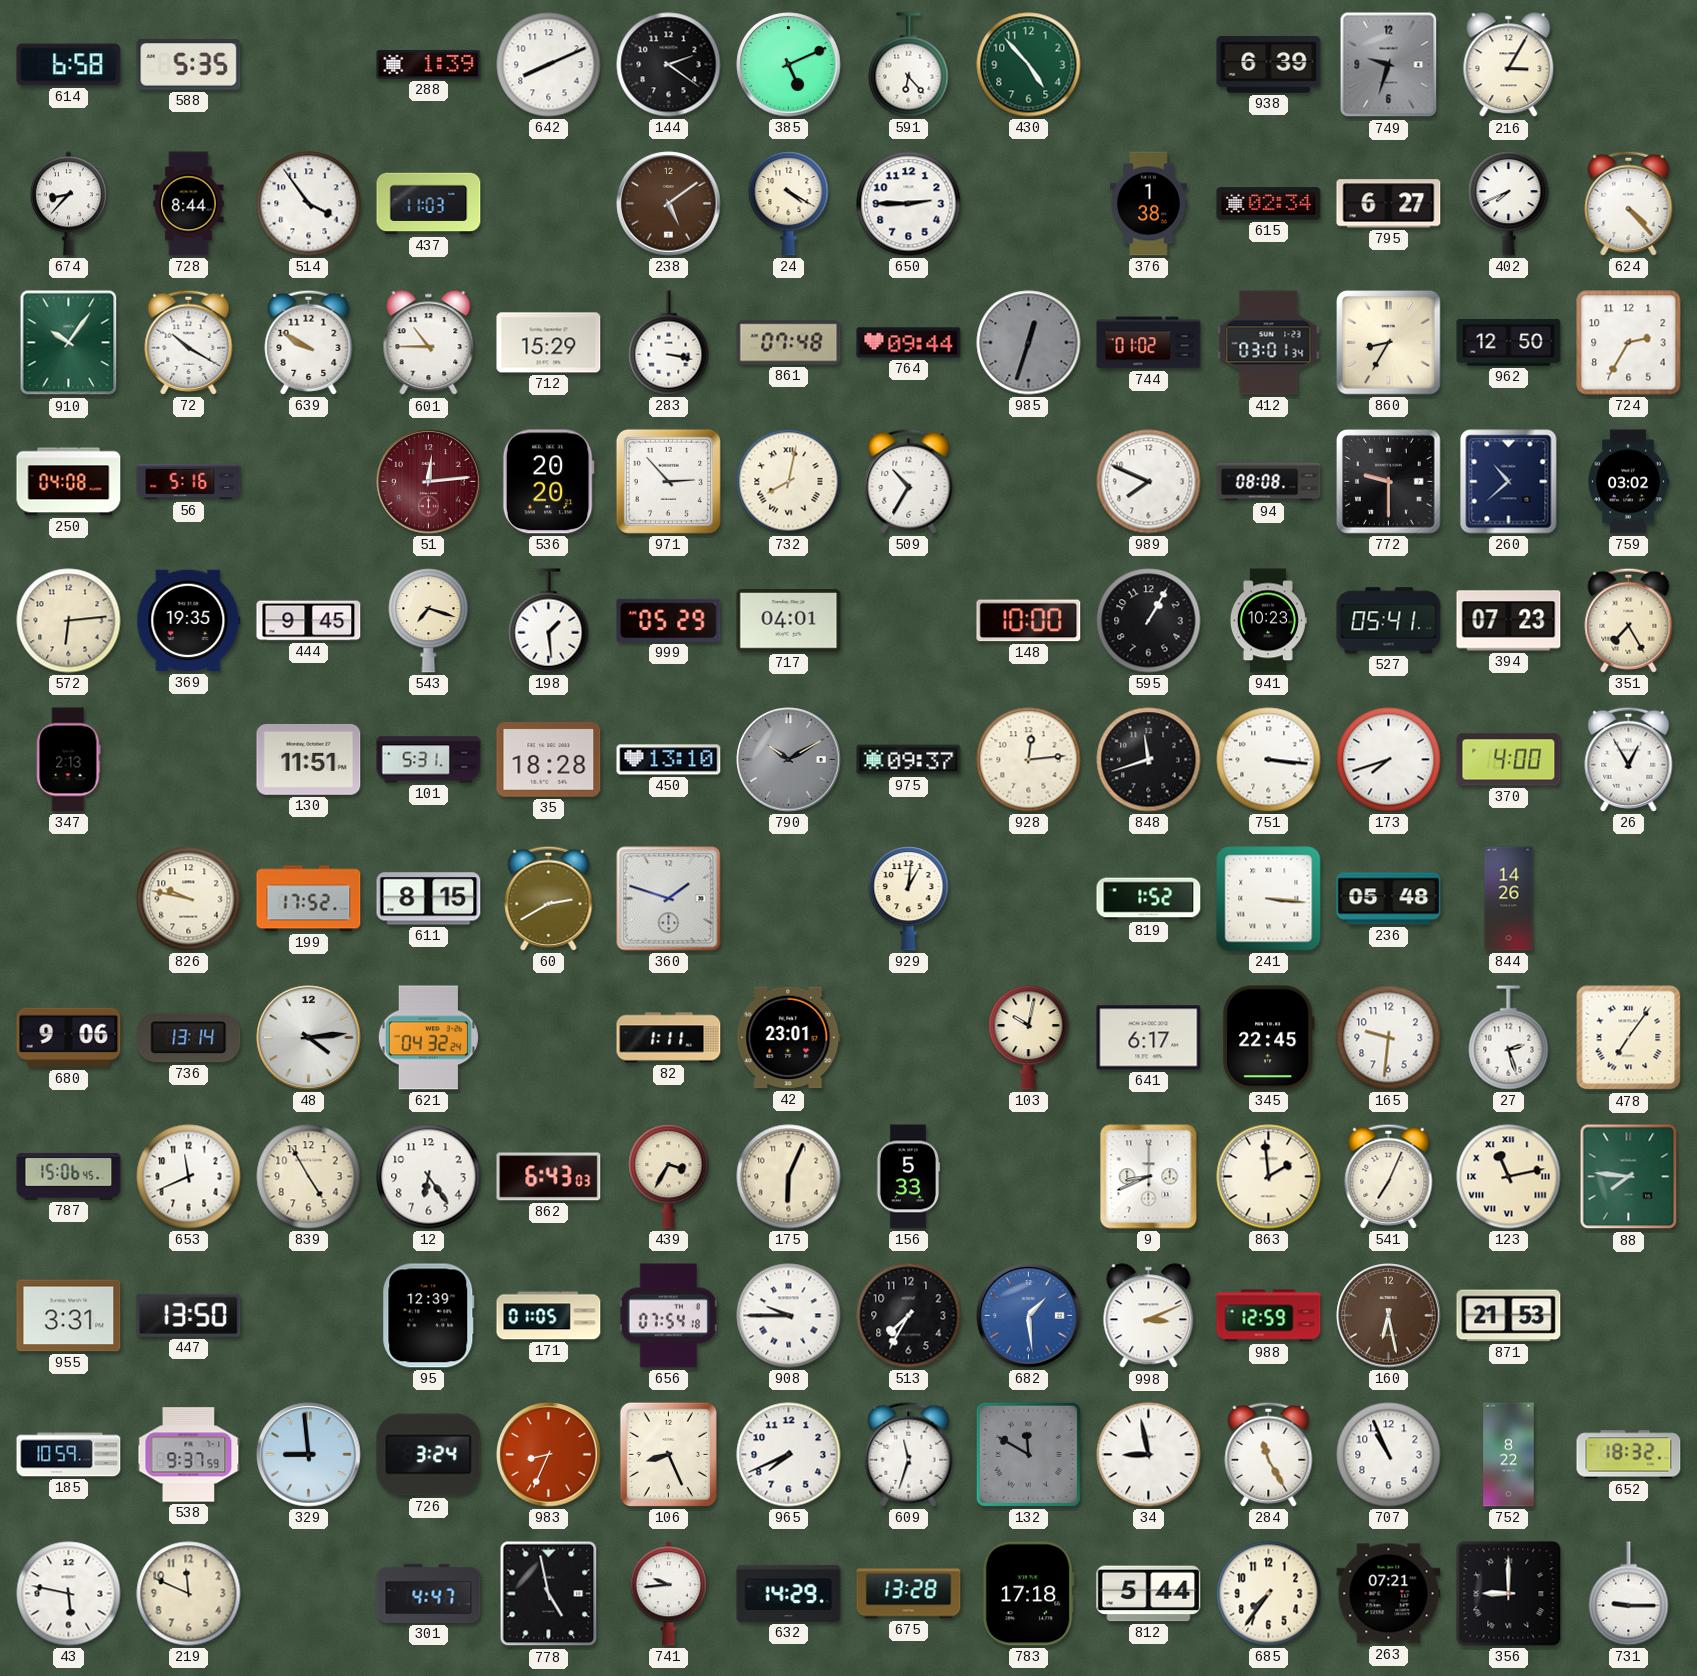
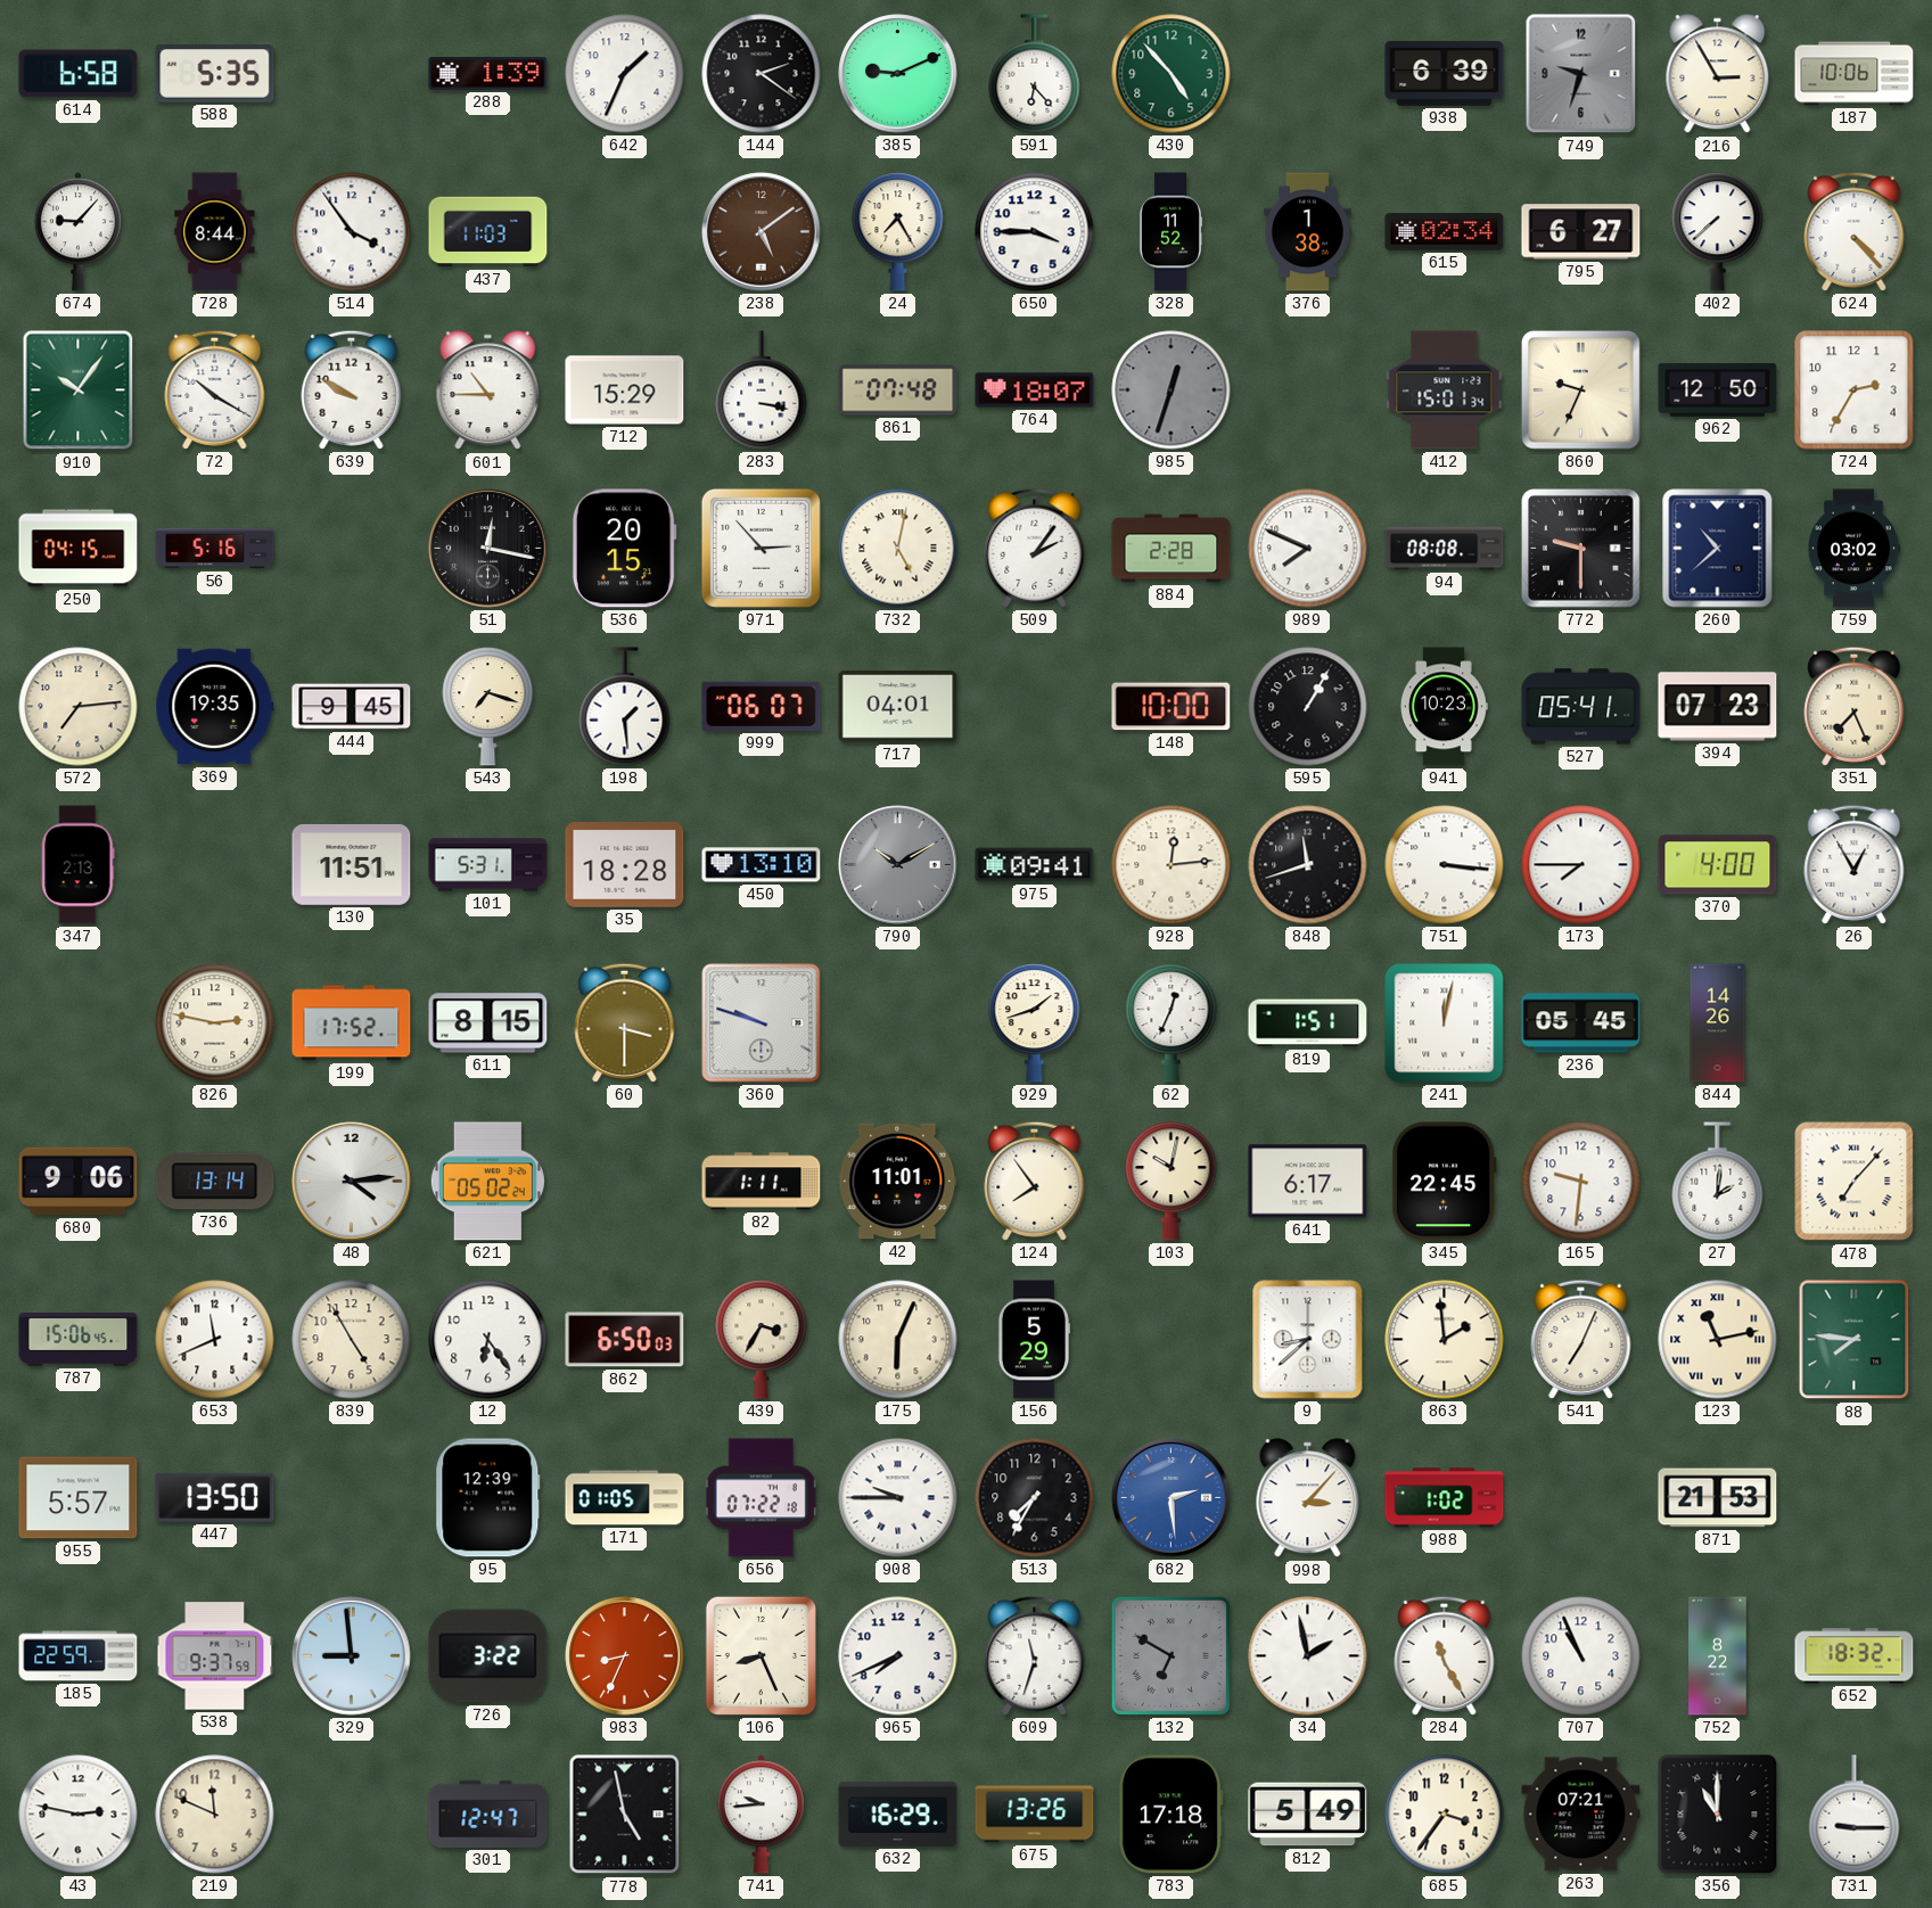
642: 8:11 -> 1:34 (625, 74)
385: 5:11 -> 9:11 (898, 74)
216: 3:05 -> 2:55 (1718, 74)
187: none -> 10:06 (1855, 74)
674: 8:37 -> 9:07 (77, 232)
24: 4:20 -> 7:25 (898, 232)
650: 2:45 -> 3:45 (1035, 232)
328: none -> 11:52 (1170, 232)
402: 7:41 -> 7:38 (1718, 232)
764: 09:44 -> 18:07 (1035, 390)
744: 01:02 -> none (1149, 343)
412: 03:01 -> 15:01 (1445, 390)
860: 8:35 -> 9:34 (1581, 390)
250: 04:08 -> 04:15 (79, 549)
51: 12:14 -> 12:17 (488, 549)
51 dial: burgundy -> black (488, 549)
536: 20:20 -> 20:15 (624, 549)
732: 8:02 -> 5:02 (898, 549)
509: 10:35 -> 2:06 (1035, 548)
884: none -> 2:28 (1171, 549)
572: 6:14 -> 7:14 (79, 707)
999: 05:29 -> 06:07 (762, 706)
351: 7:25 -> 7:26 (1855, 706)
975: 09:37 -> 09:41 (1035, 865)
173: 7:42 -> 7:45 (1581, 865)
826: 9:47 -> 2:47 (215, 1023)
60: 2:40 -> 3:30 (625, 1022)
360: 1:48 -> 9:48 (762, 1023)
929: 1:01 -> 1:42 (1035, 1023)
62: none -> 12:34 (1171, 1023)
819: 1:52 -> 1:51 (1308, 1023)
241: 3:16 -> 12:02 (1445, 1023)
236: 05:48 -> 05:45 (1581, 1023)
621: 04:32 -> 05:02 (487, 1182)
42: 23:01 -> 11:01 (898, 1182)
124: none -> 7:54 (1035, 1181)
27: 2:27 -> 2:01 (1718, 1182)
478: 7:06 -> 7:07 (1855, 1182)
862: 6:43 -> 6:50 (625, 1340)
156: 5:33 -> 5:29 (1033, 1340)
9: 8:41 -> 8:38 (1308, 1340)
955: 3:31 -> 5:57 (79, 1498)
656: 07:54 -> 07:22 (761, 1498)
682: 1:29 -> 2:29 (1171, 1498)
998: 3:11 -> 3:07 (1308, 1498)
988: 12:59 -> 1:02 (1445, 1498)
160: 6:28 -> none (1389, 1316)
185: 10:59 -> 22:59 (79, 1656)
726: 3:24 -> 3:22 (488, 1656)
132: 11:50 -> 6:50 (1170, 1655)
34: 8:58 -> 1:58 (1308, 1656)
43: 5:47 -> 2:47 (79, 1815)
301: 4:47 -> 12:47 (488, 1814)
632: 14:29 -> 16:29 (898, 1814)
675: 13:28 -> 13:26 (1035, 1815)
812: 5:44 -> 5:49 (1308, 1815)
685: 7:36 -> 3:36 (1445, 1815)
356: 9:00 -> 11:00 (1718, 1815)
